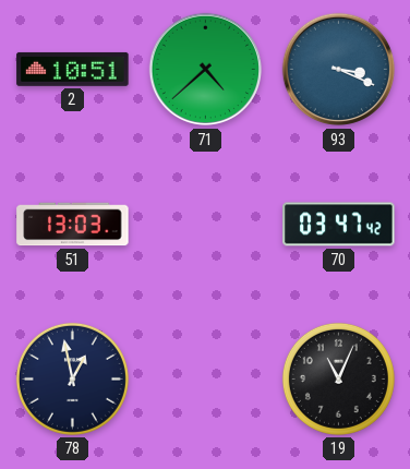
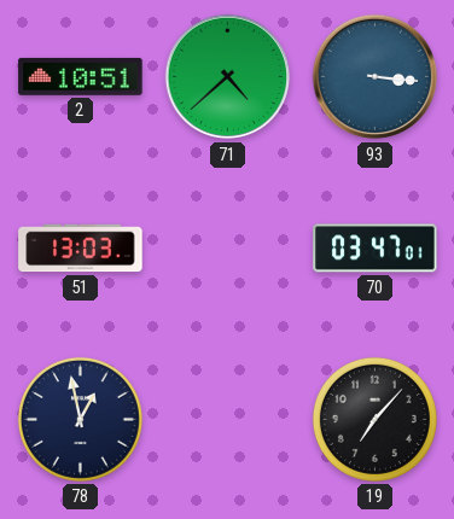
93: 3:19 -> 3:16 (376, 77)
70: 03:47:42 -> 03:47:01 (376, 249)
19: 11:04 -> 7:07 (374, 419)
